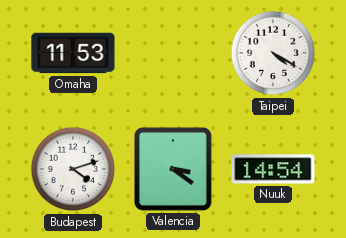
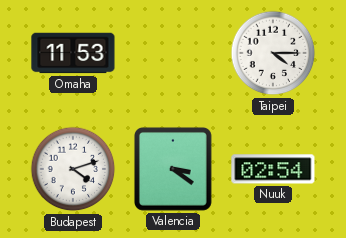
Taipei: 4:20 -> 4:15 (273, 53)
Nuuk: 14:54 -> 02:54 (273, 169)
